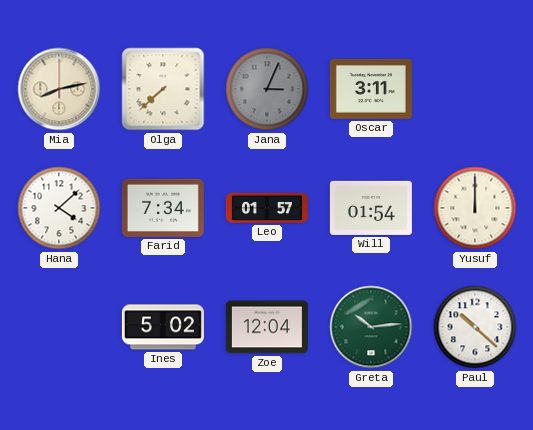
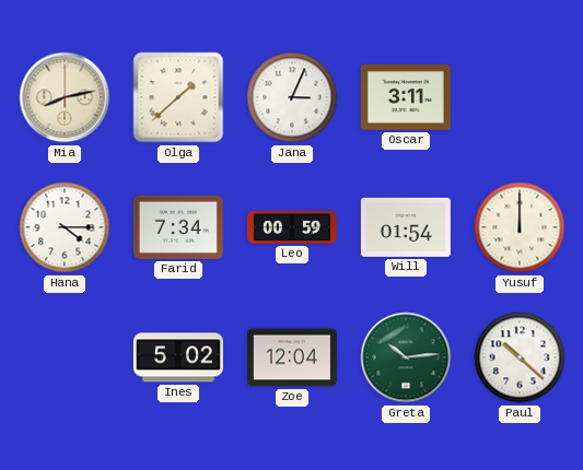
Olga: 7:38 -> 1:38 (178, 97)
Jana dial: grey -> white (292, 97)
Hana: 4:08 -> 4:15 (65, 227)
Leo: 01:57 -> 00:59 (292, 227)
